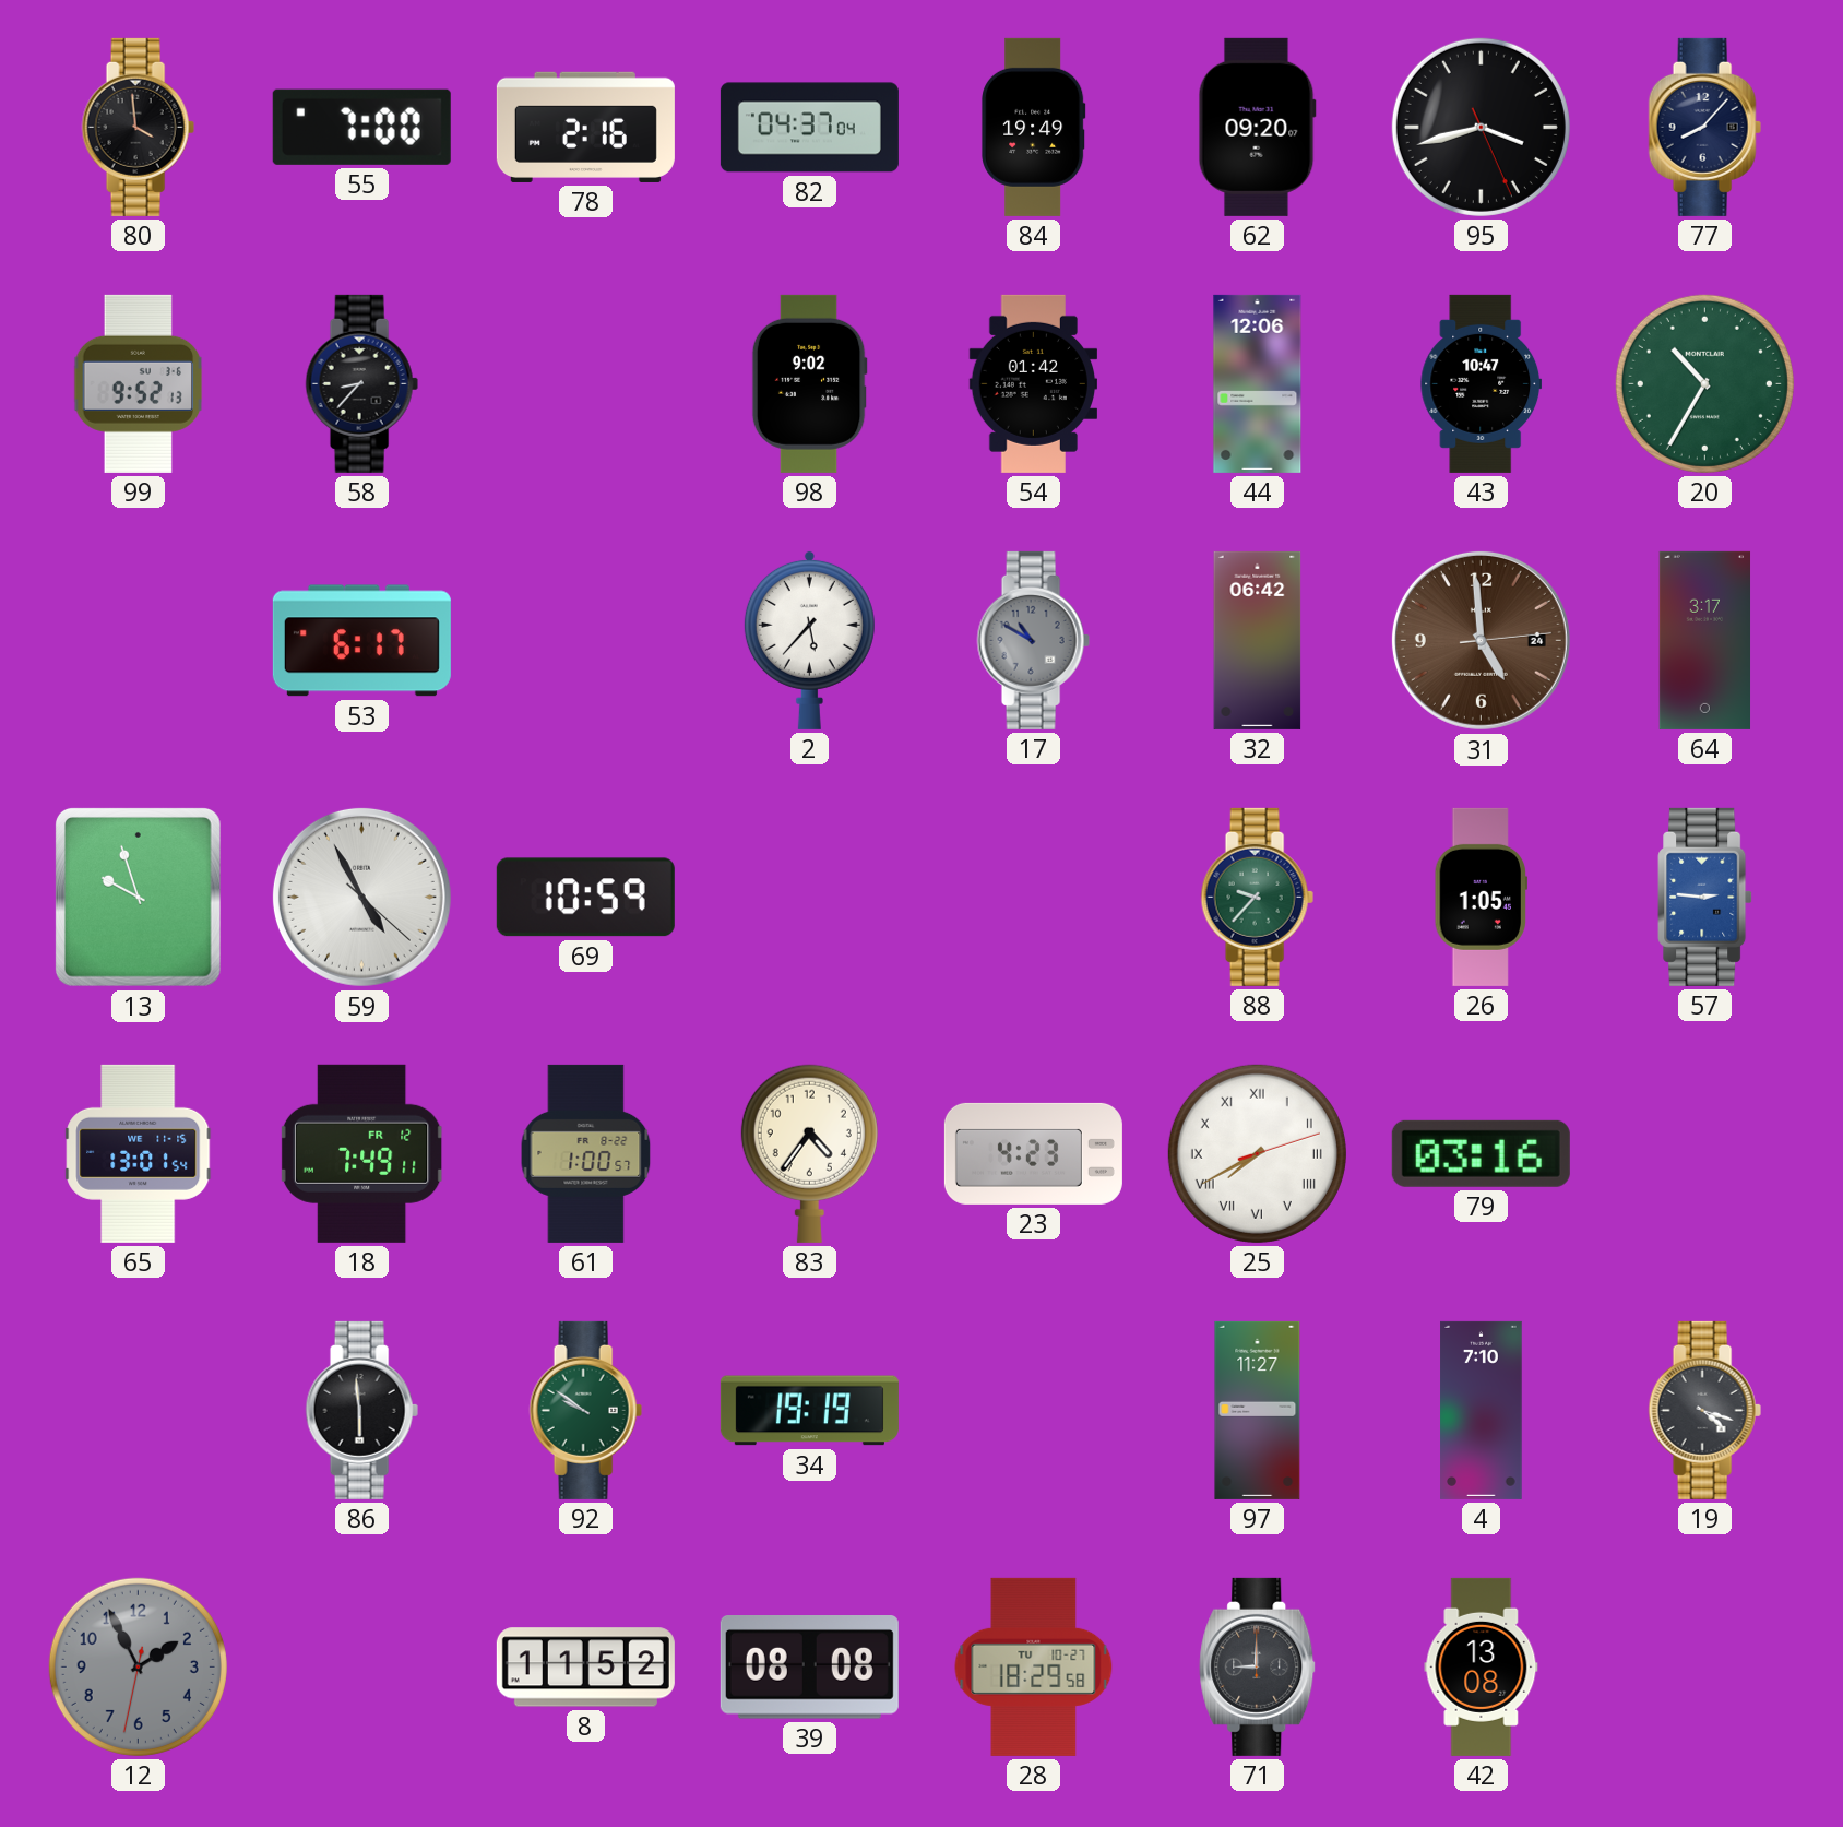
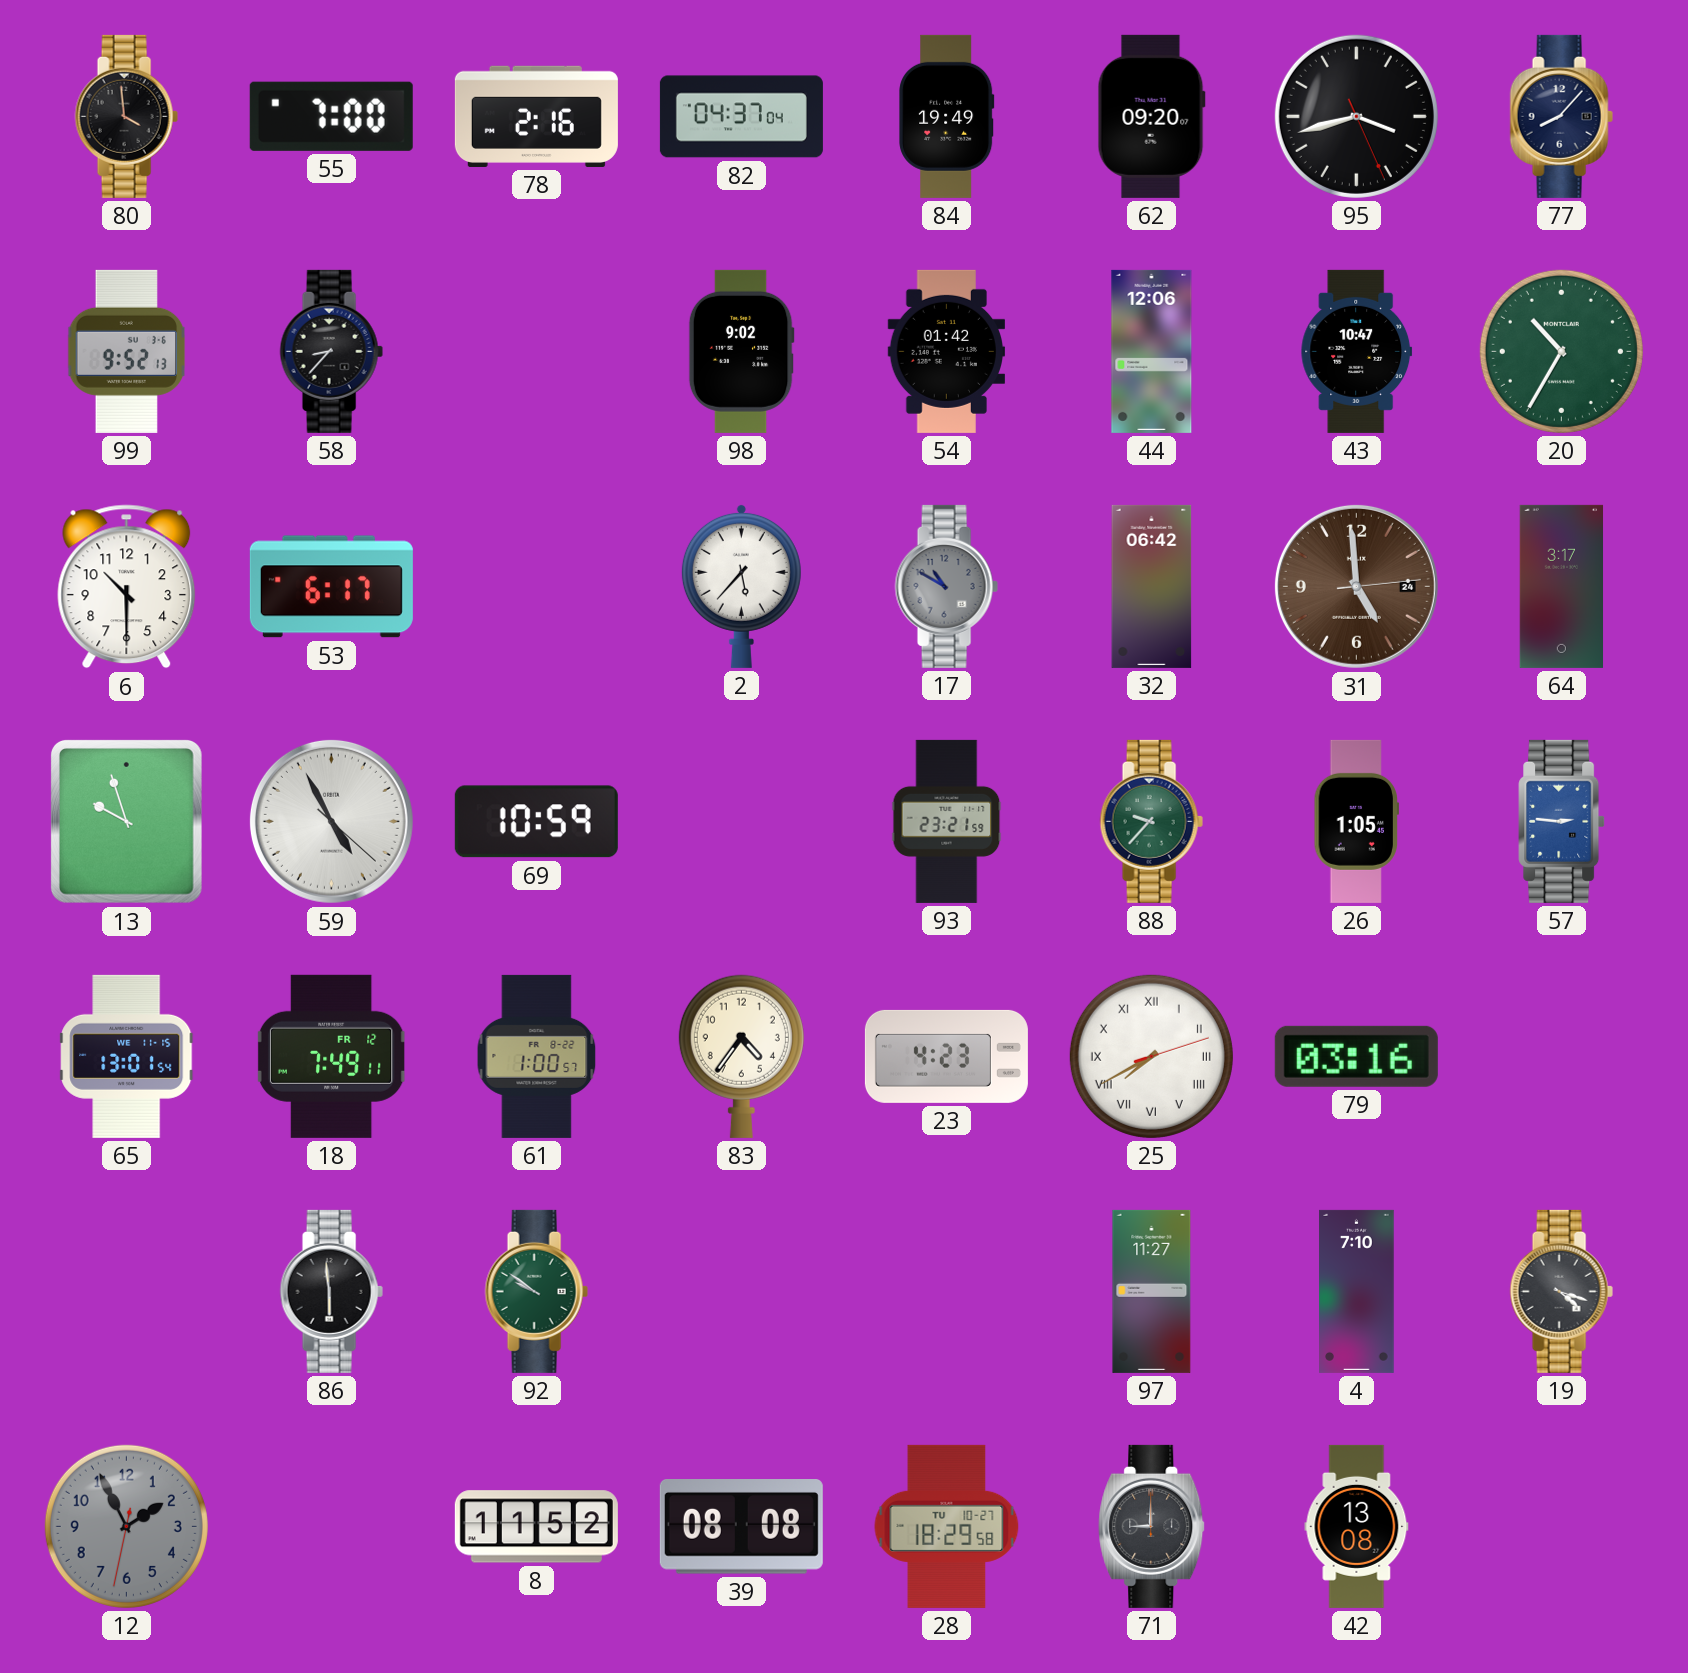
6: none -> 10:30 (127, 587)
93: none -> 23:21 (947, 821)
34: 19:19 -> none (809, 1411)
